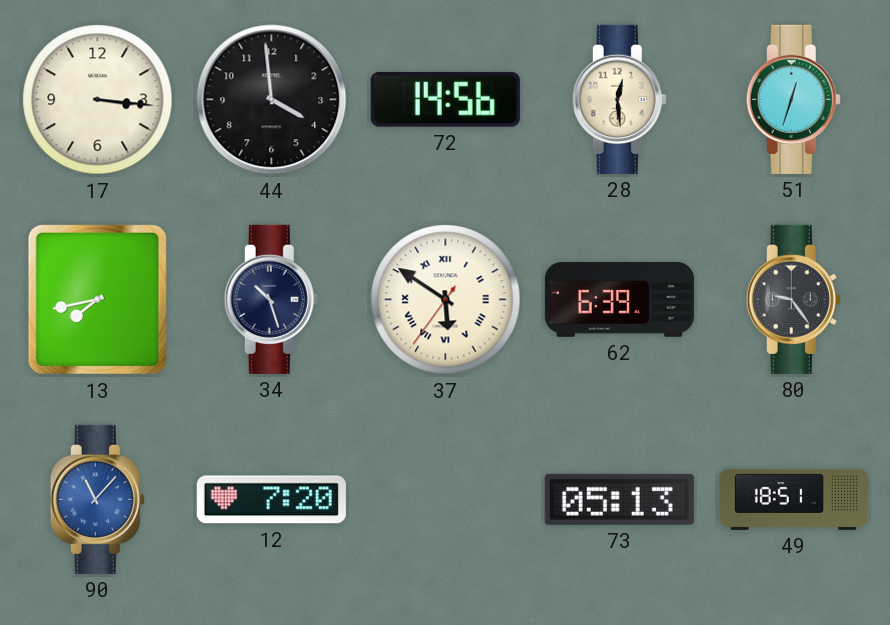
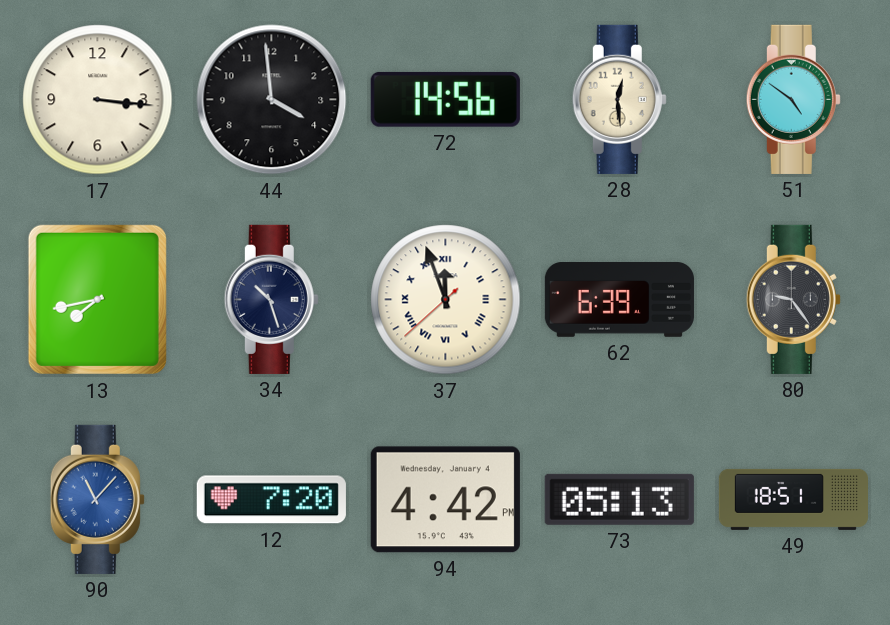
51: 12:33 -> 4:51 (793, 99)
37: 5:50 -> 11:56 (446, 300)
94: none -> 4:42 (445, 500)
